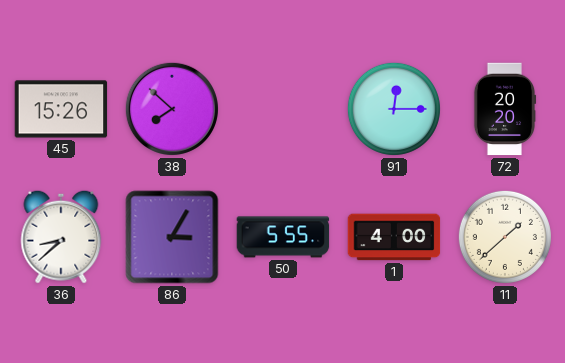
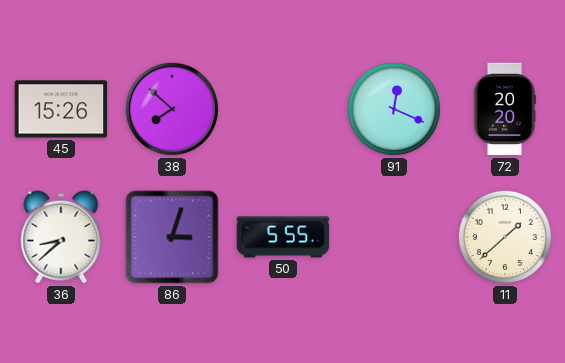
91: 12:15 -> 12:19 (394, 109)
86: 3:05 -> 3:03 (172, 237)
1: 4:00 -> none (394, 237)
